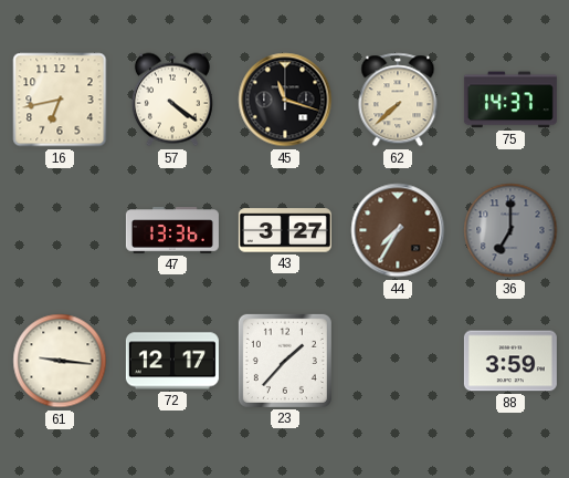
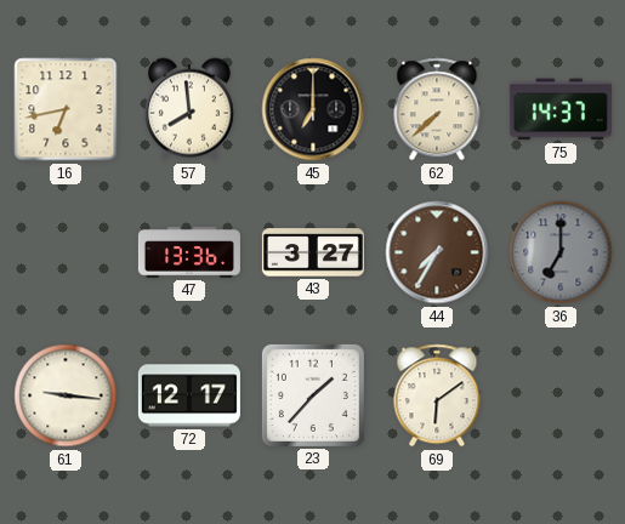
57: 4:21 -> 7:59 (189, 109)
45: 11:18 -> 7:00 (313, 109)
69: none -> 6:09 (437, 395)
88: 3:59 -> none (510, 361)
